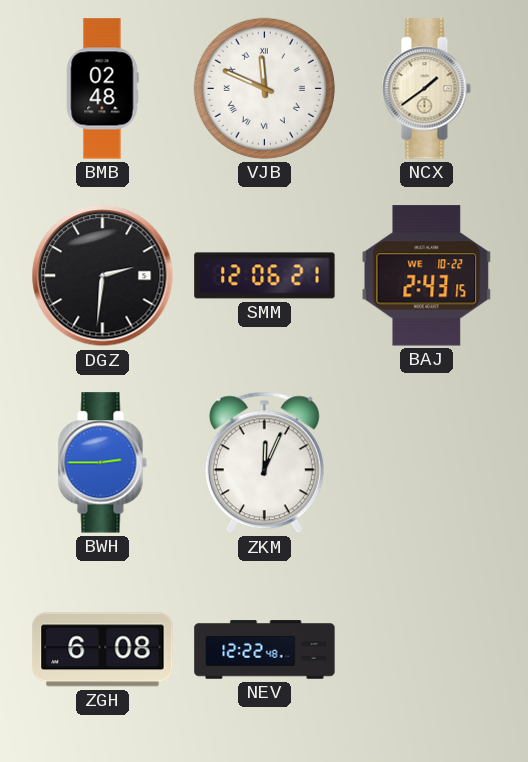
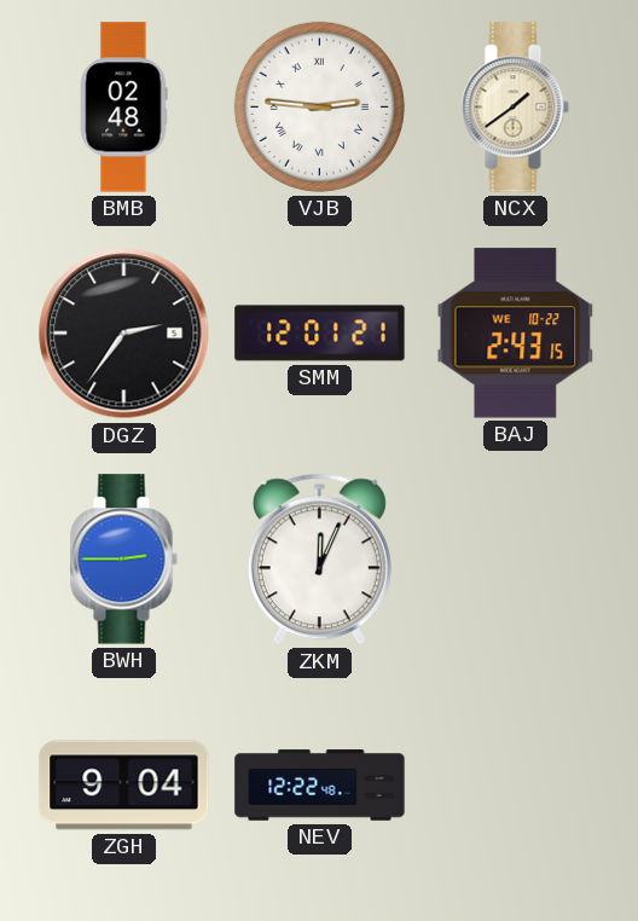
VJB: 11:49 -> 2:46 (319, 106)
DGZ: 2:31 -> 2:36 (124, 334)
SMM: 12:06 -> 12:01 (320, 334)
ZGH: 6:08 -> 9:04 (124, 786)
